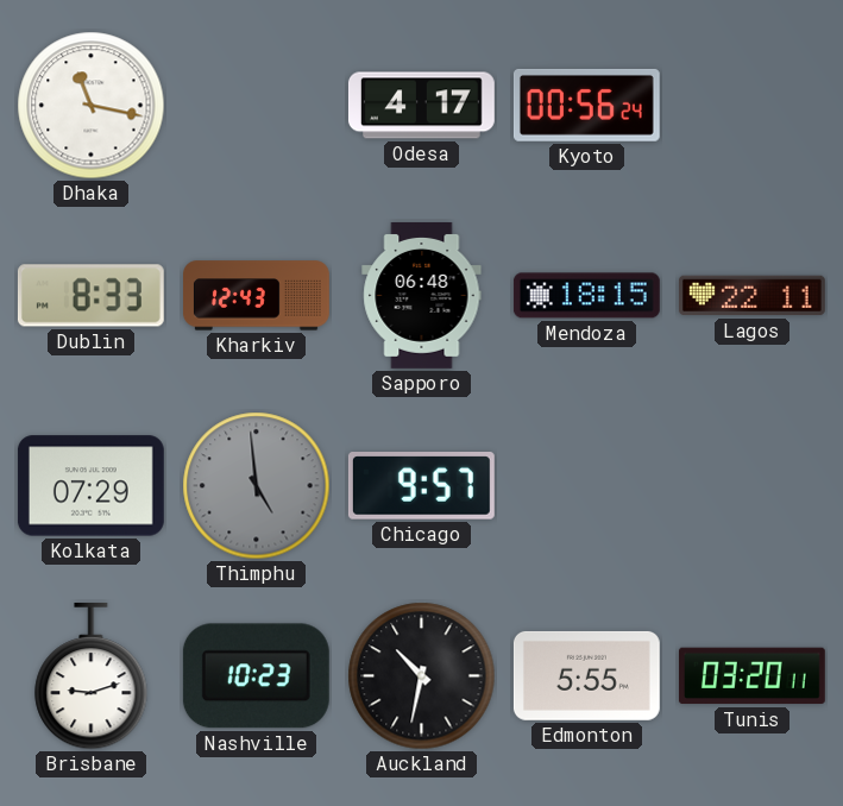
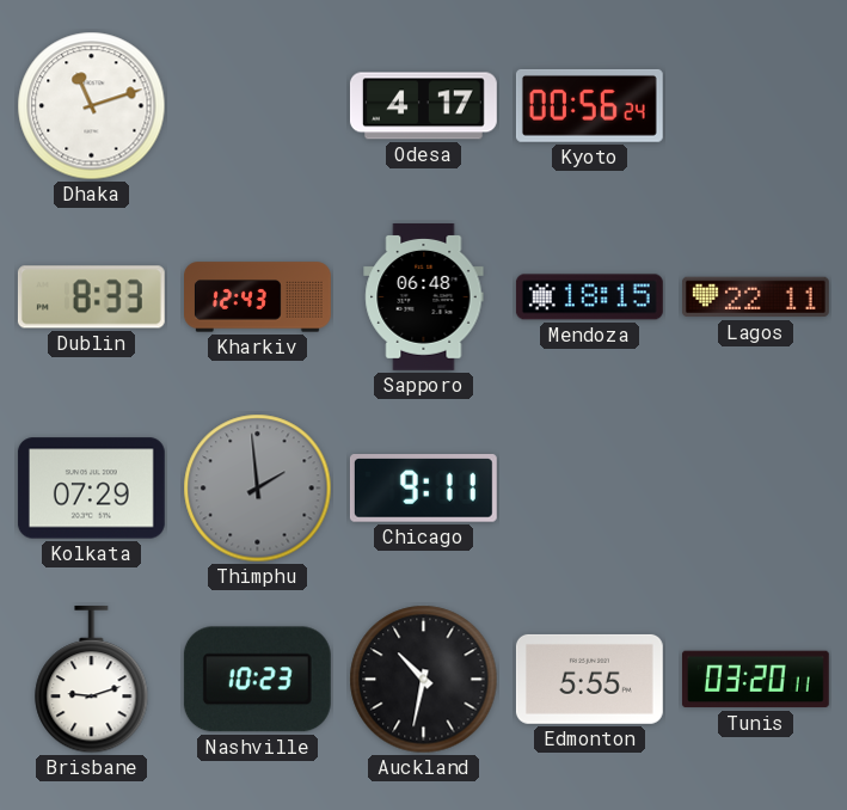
Dhaka: 11:17 -> 11:12 (92, 106)
Thimphu: 4:59 -> 1:59 (258, 489)
Chicago: 9:57 -> 9:11 (423, 489)
